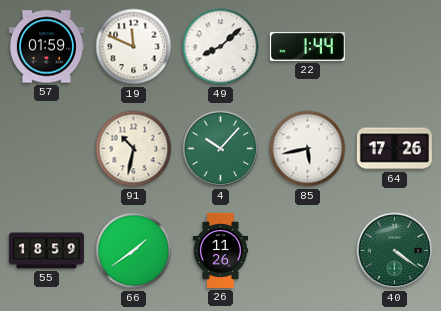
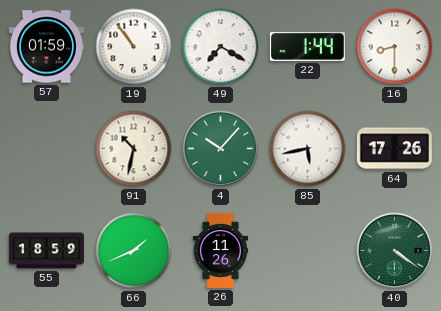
19: 11:49 -> 10:54 (134, 47)
49: 8:08 -> 7:20 (221, 47)
16: none -> 8:30 (395, 47)
66: 1:39 -> 1:41 (134, 251)
